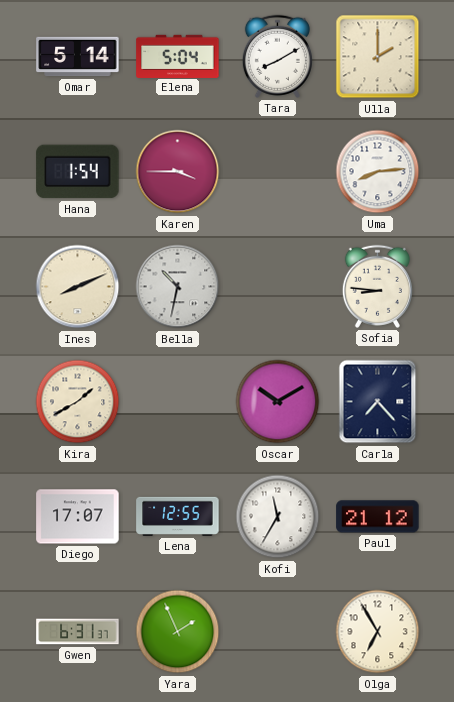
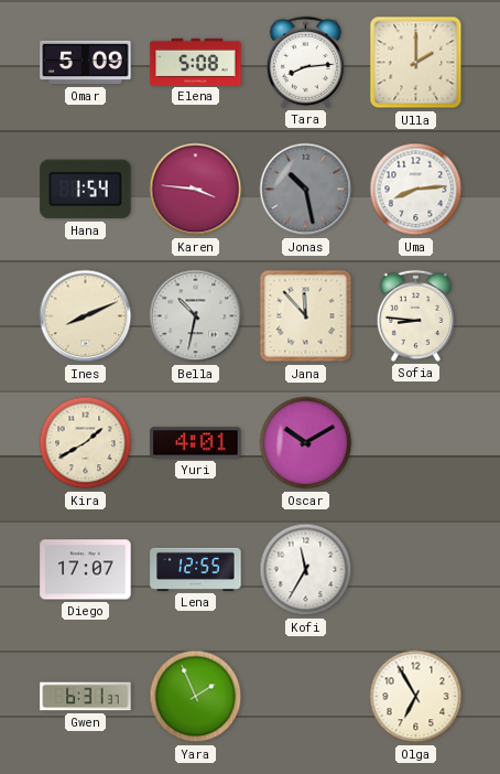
Omar: 5:14 -> 5:09 (86, 63)
Elena: 5:04 -> 5:08 (196, 62)
Tara: 8:10 -> 8:14 (305, 62)
Karen: 3:45 -> 3:46 (196, 190)
Jonas: none -> 10:28 (306, 190)
Jana: none -> 11:53 (306, 316)
Yuri: none -> 4:01 (196, 443)
Carla: 7:23 -> none (378, 402)
Paul: 21:12 -> none (378, 517)
